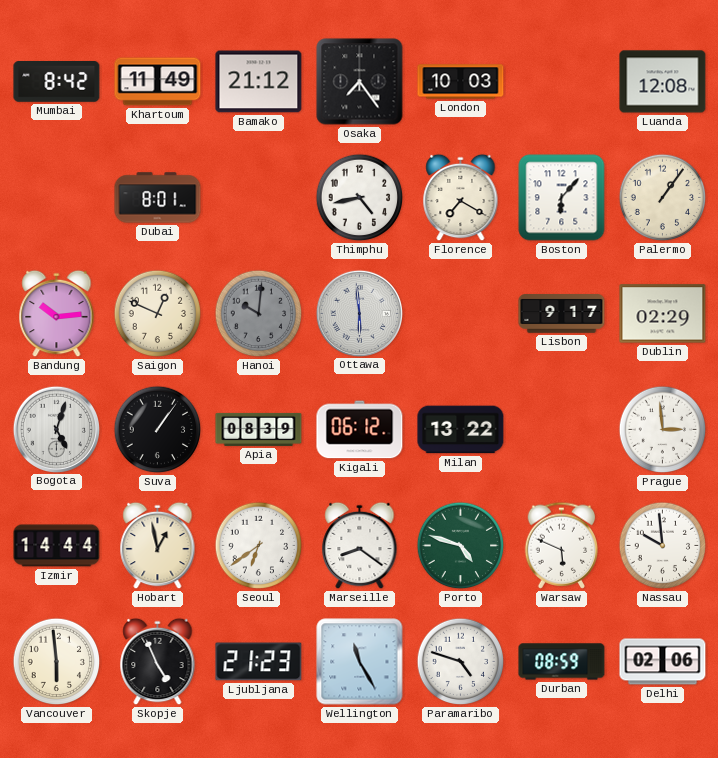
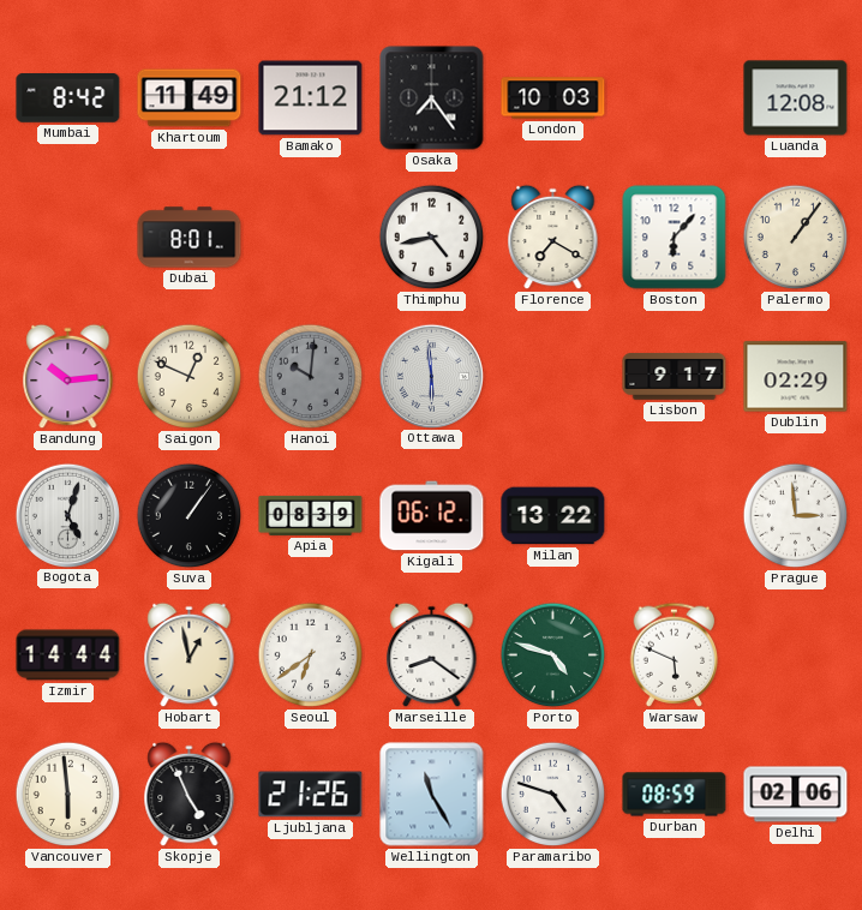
Nassau: 9:59 -> none (663, 546)
Ljubljana: 21:23 -> 21:26 (311, 795)
